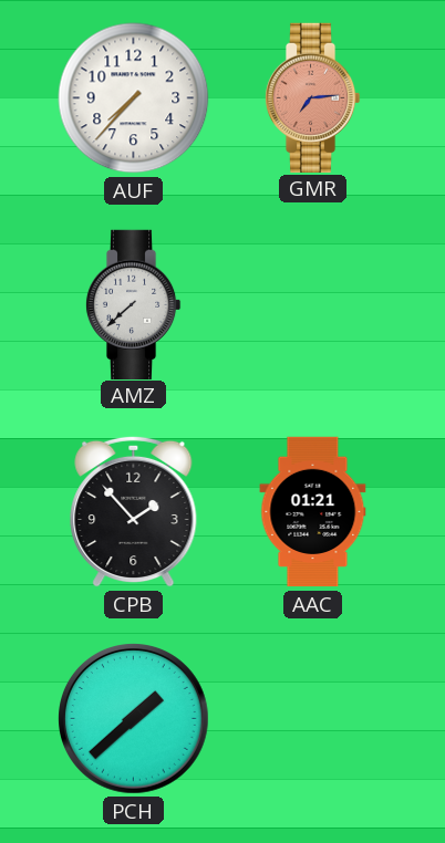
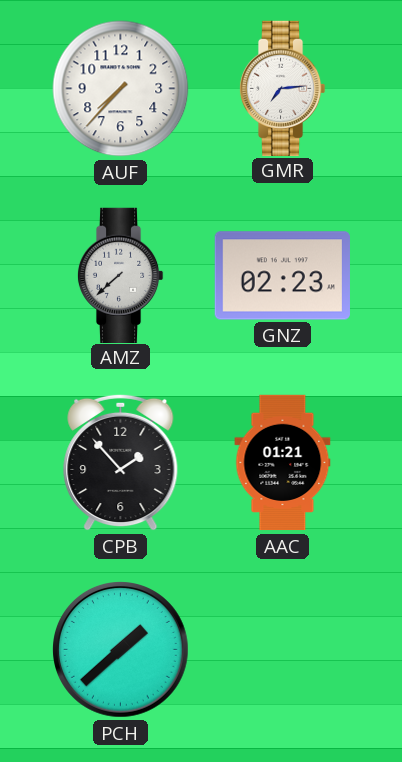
GMR dial: salmon -> white (282, 88)
GNZ: none -> 02:23 (282, 276)
